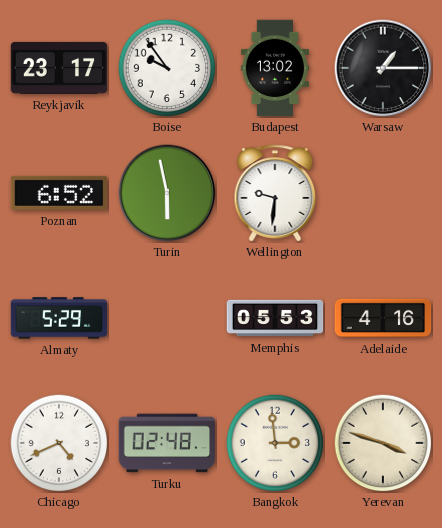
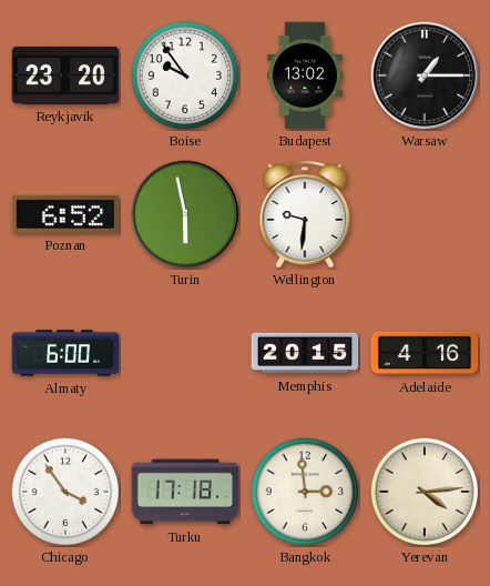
Reykjavik: 23:17 -> 23:20 (65, 75)
Almaty: 5:29 -> 6:00 (65, 353)
Memphis: 05:53 -> 20:15 (305, 353)
Chicago: 4:41 -> 3:54 (65, 492)
Turku: 02:48 -> 17:18 (185, 492)
Yerevan: 3:48 -> 4:14 (425, 492)
